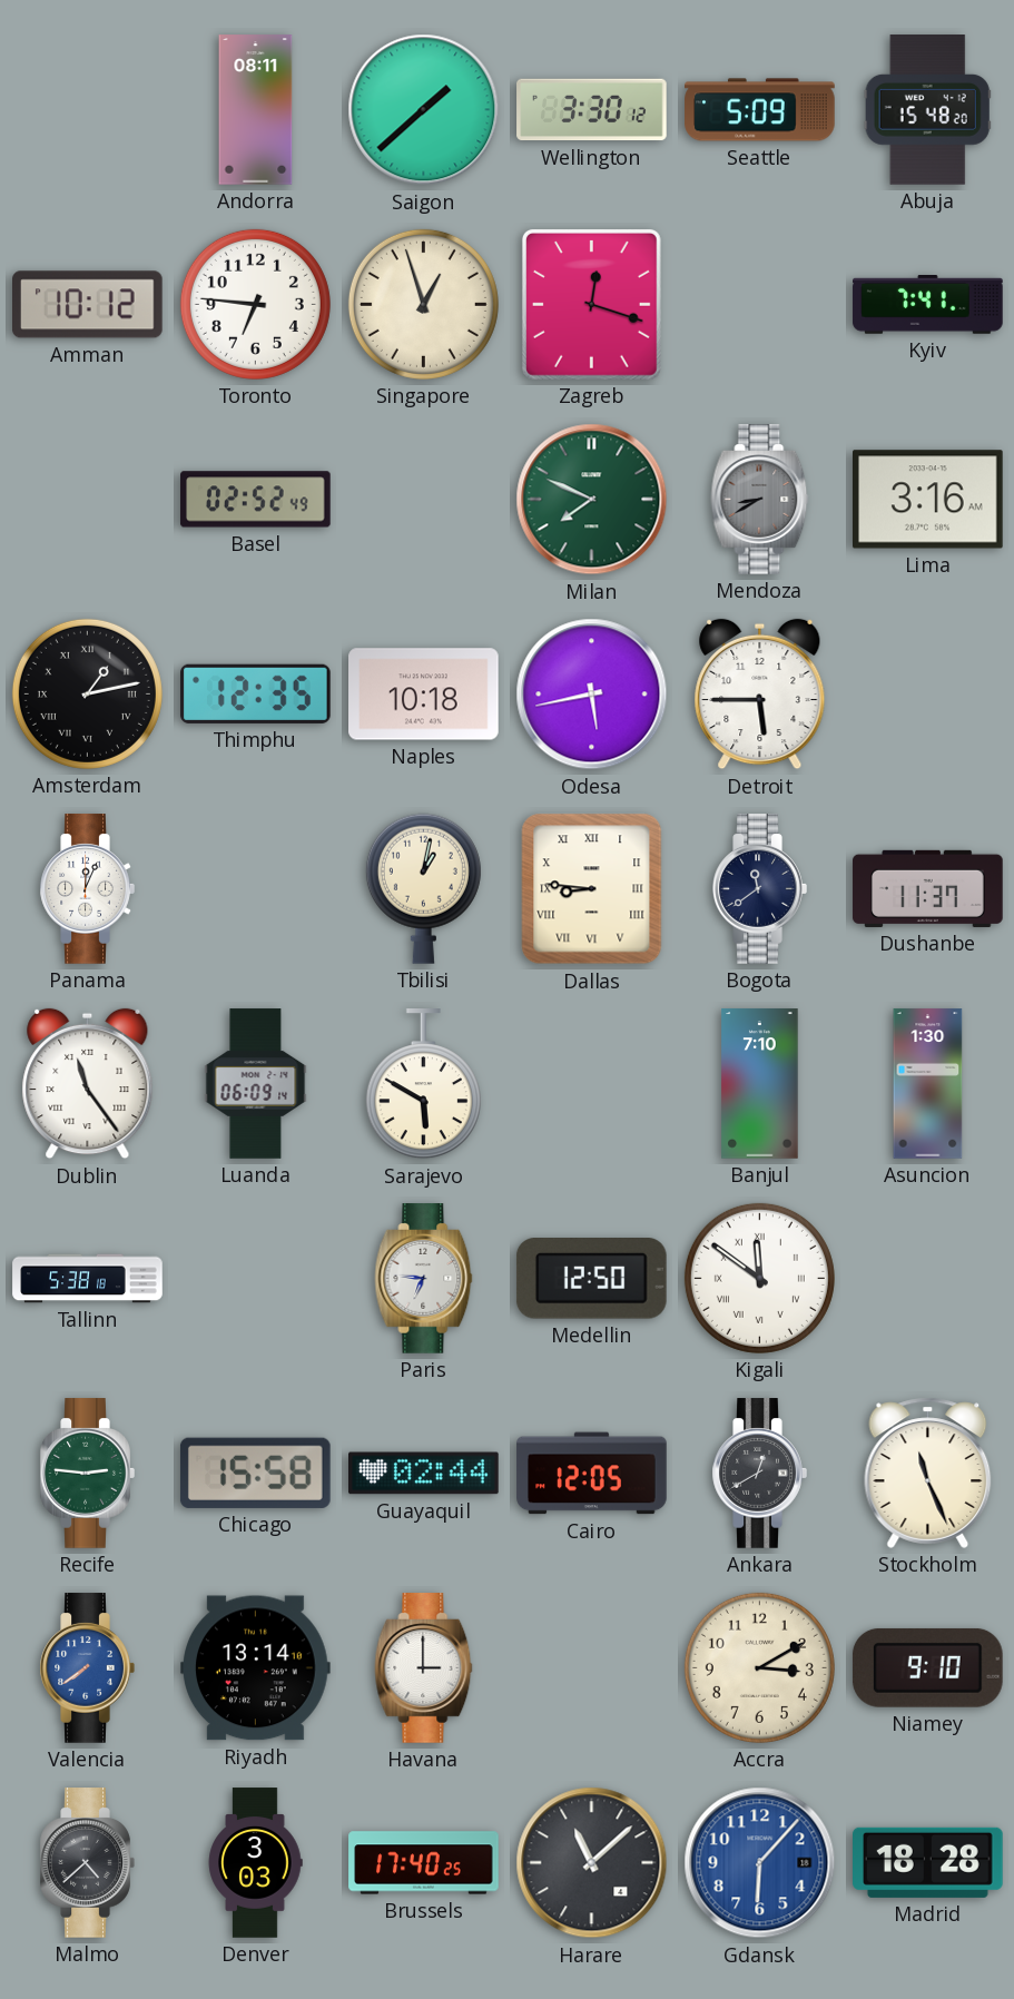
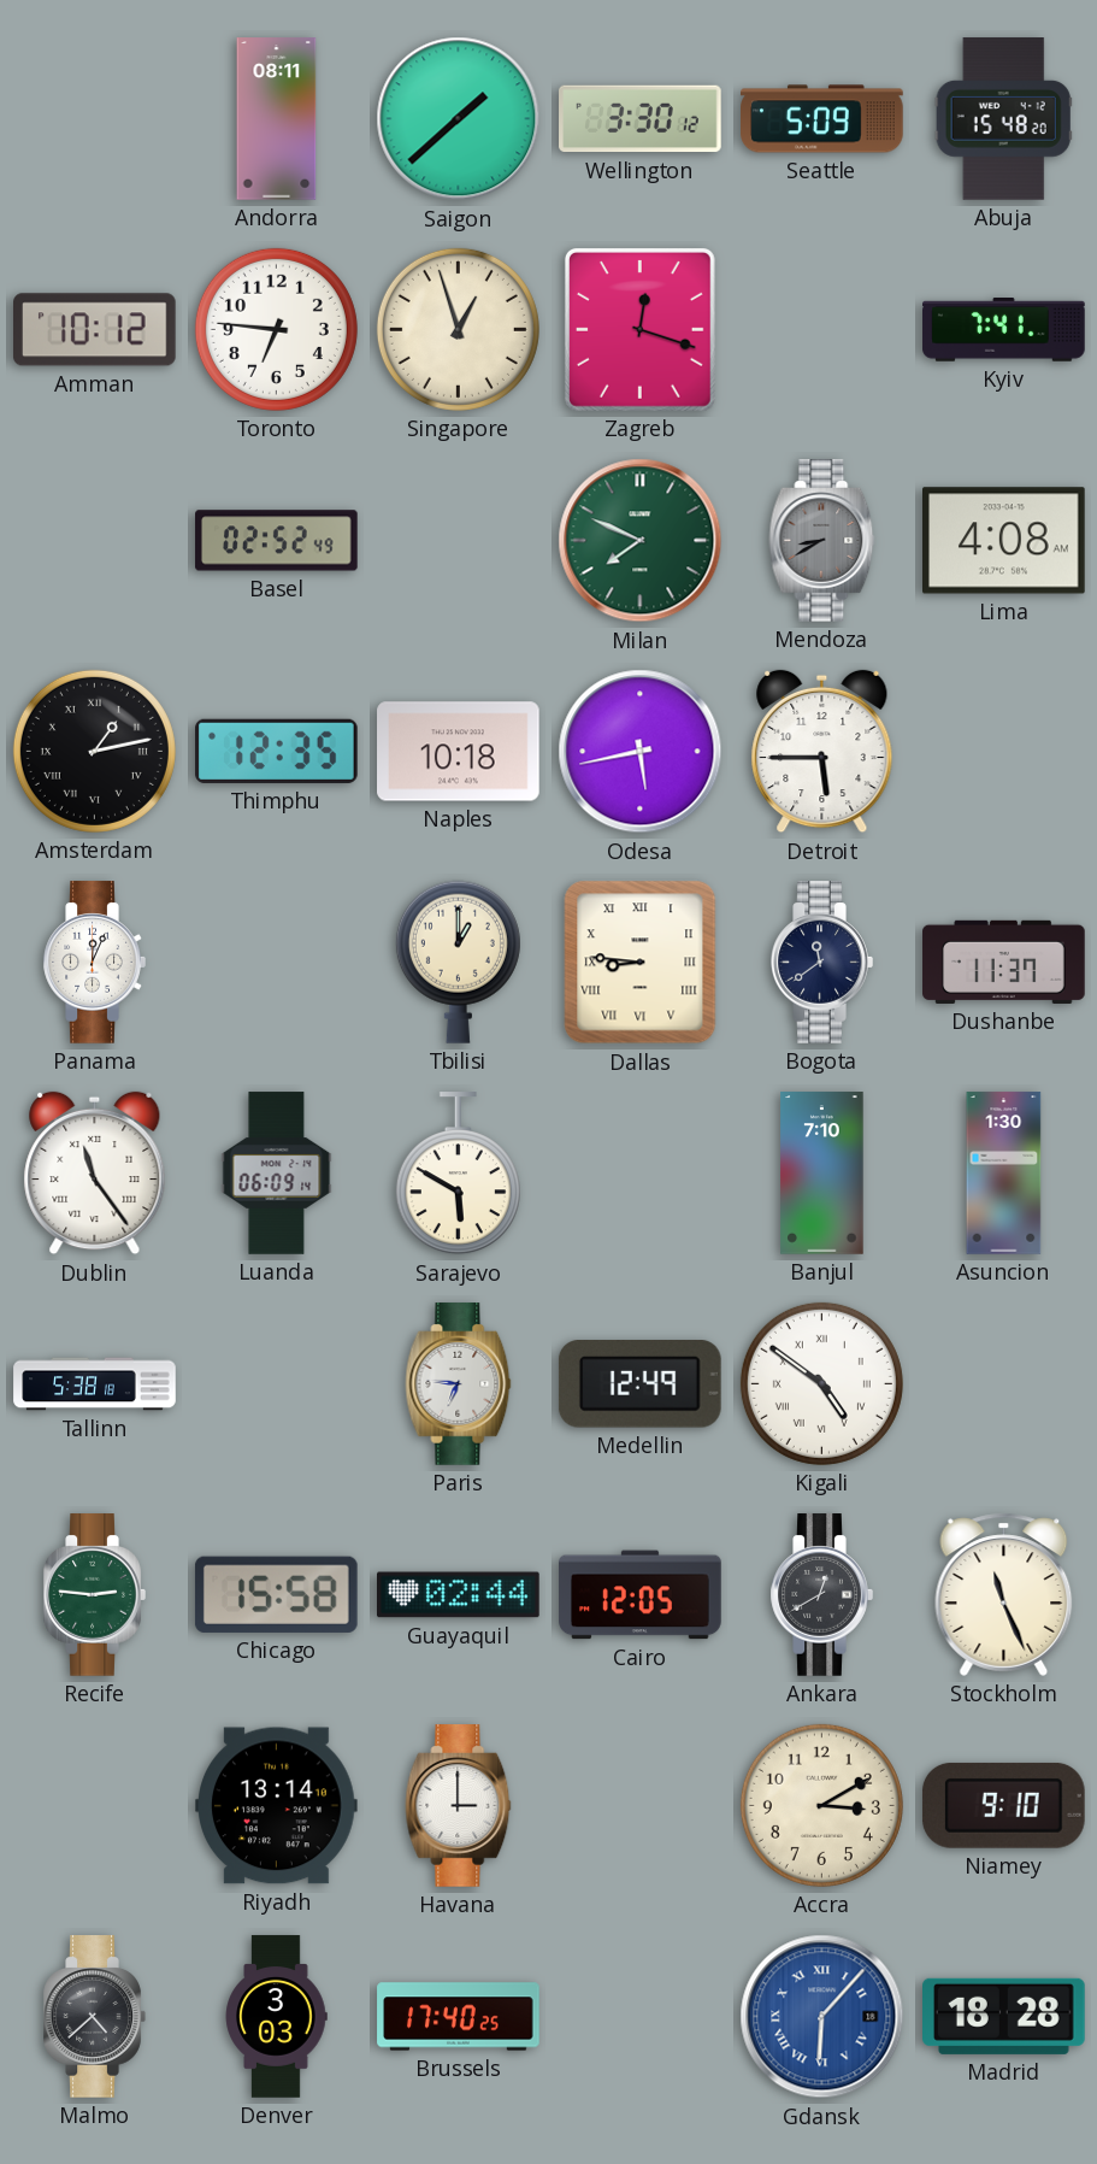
Lima: 3:16 -> 4:08 (1004, 541)
Tbilisi: 1:02 -> 1:00 (458, 962)
Medellin: 12:50 -> 12:49 (639, 1384)
Kigali: 11:51 -> 4:51 (821, 1383)
Valencia: 7:39 -> none (87, 1668)
Harare: 11:08 -> none (592, 1863)
Gdansk numerals: Arabic -> Roman (822, 2017)
